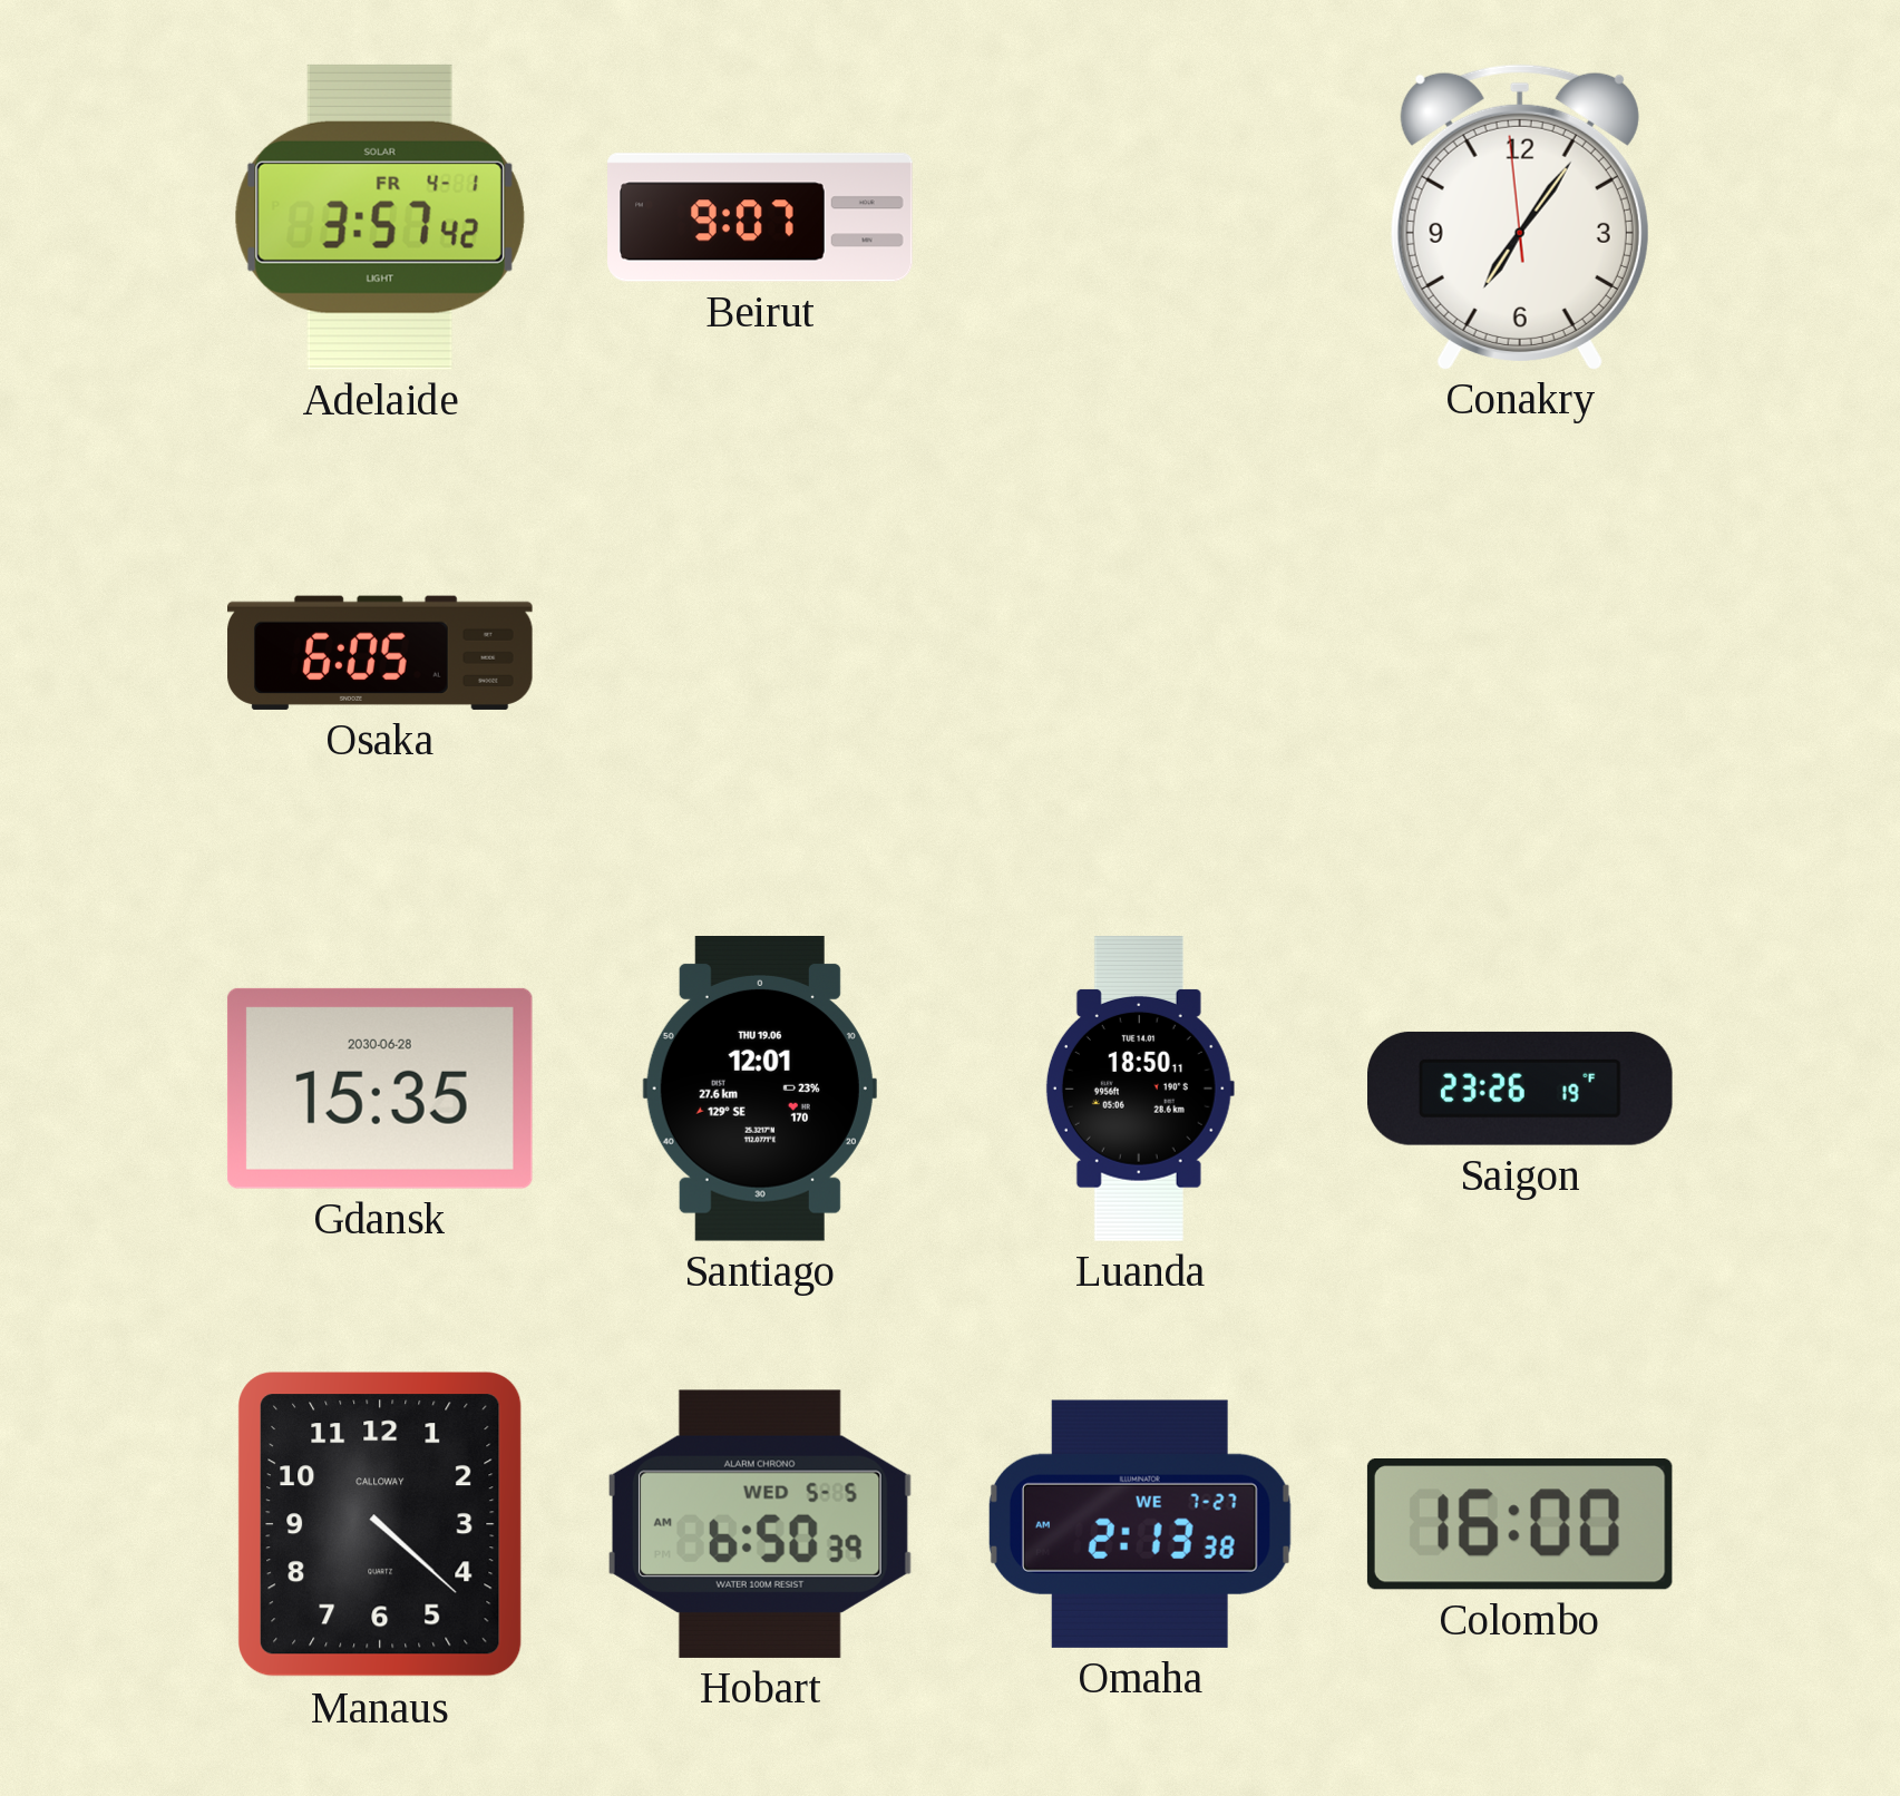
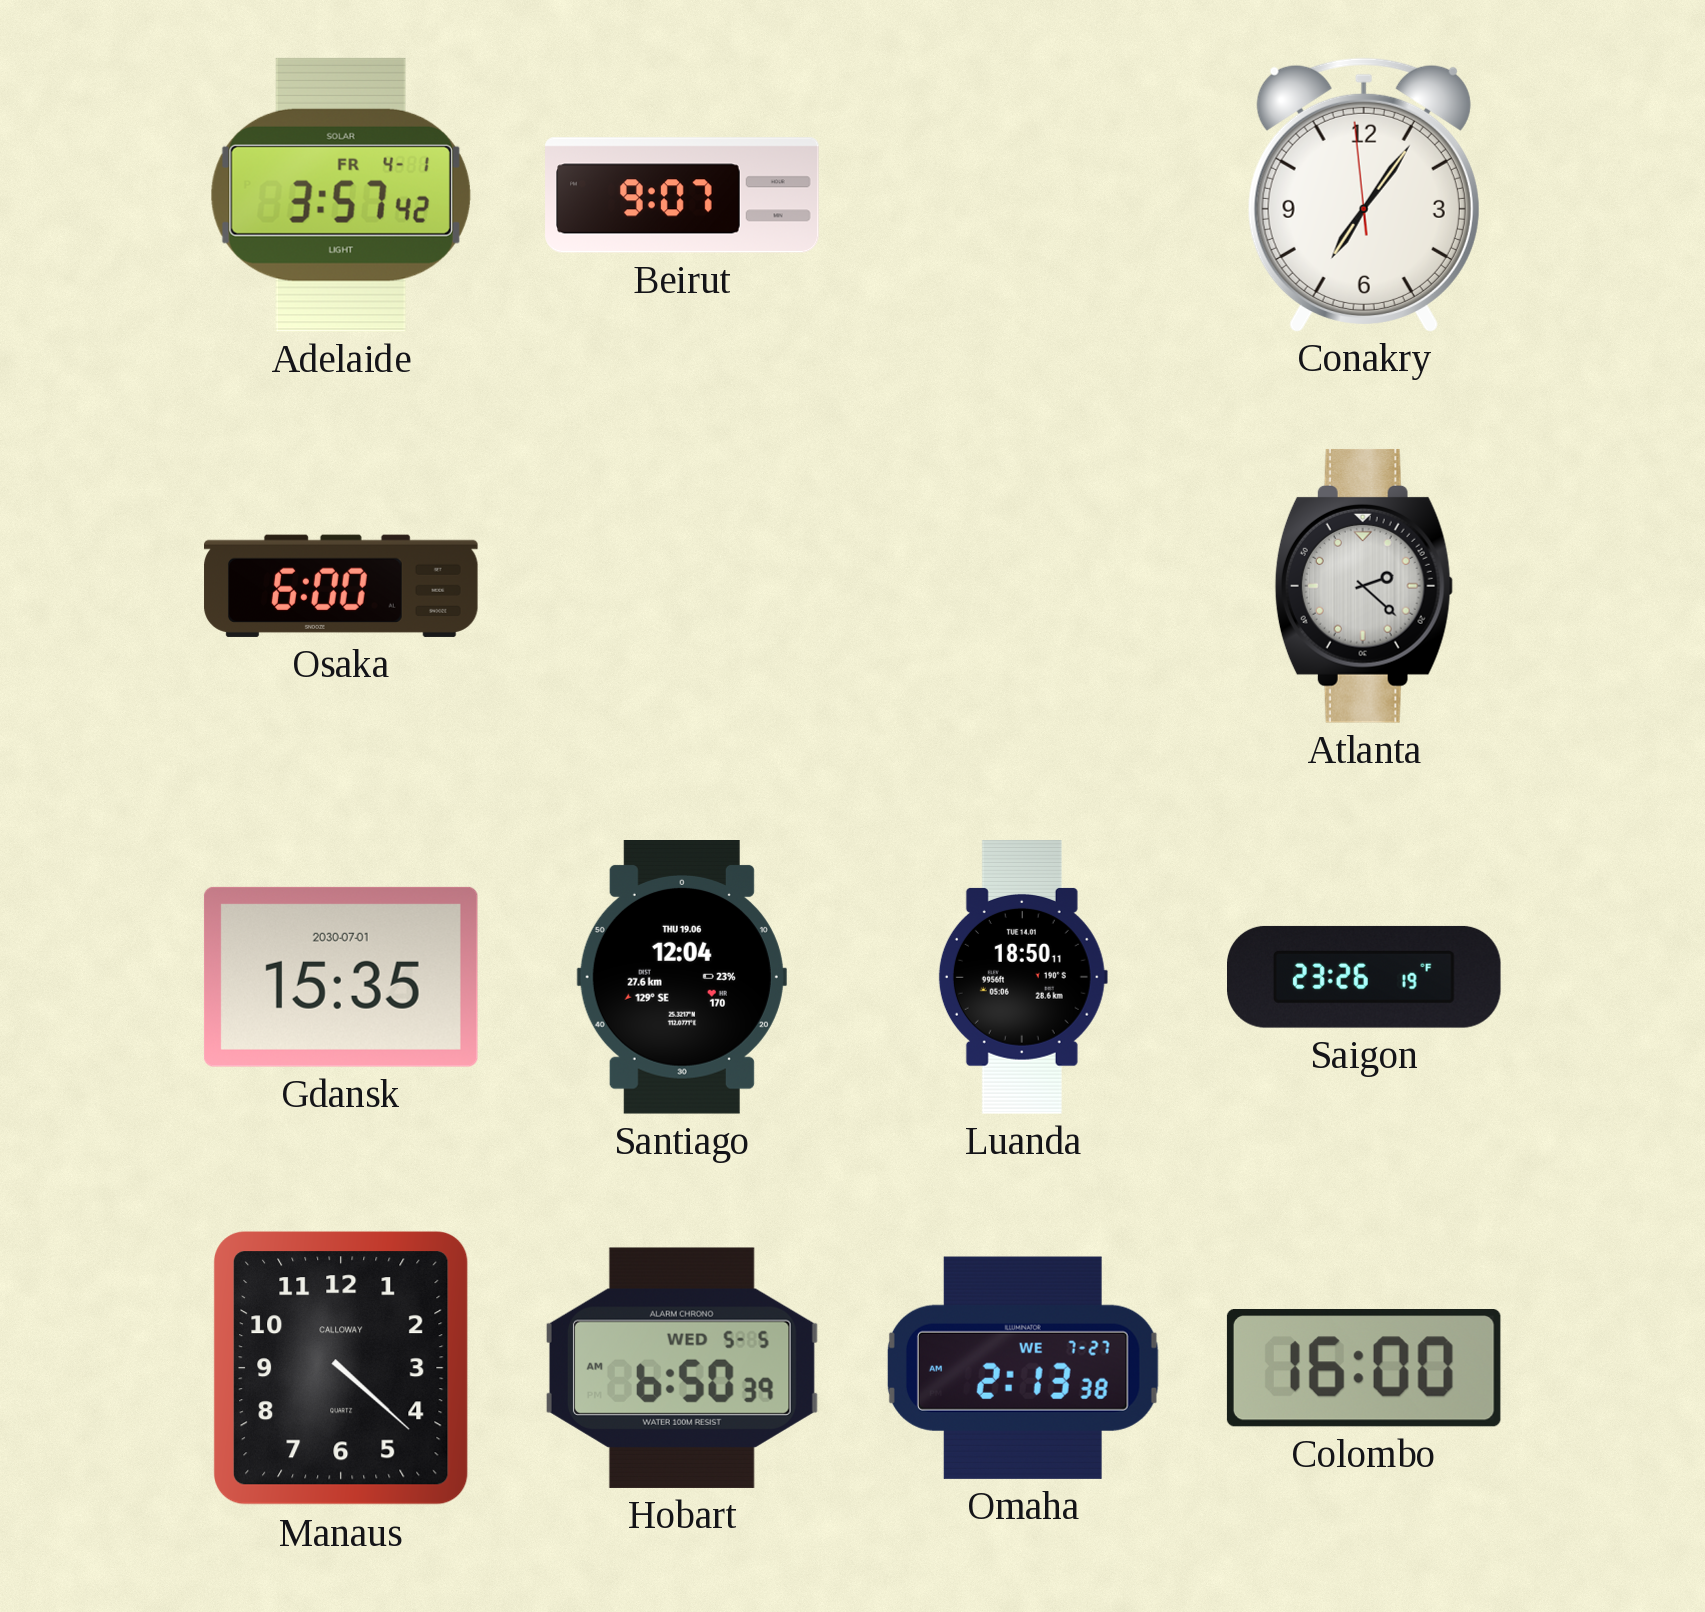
Osaka: 6:05 -> 6:00 (341, 586)
Atlanta: none -> 2:22 (1364, 586)
Gdansk date: 2030-06-28 -> 2030-07-01 (341, 977)
Santiago: 12:01 -> 12:04 (682, 978)
